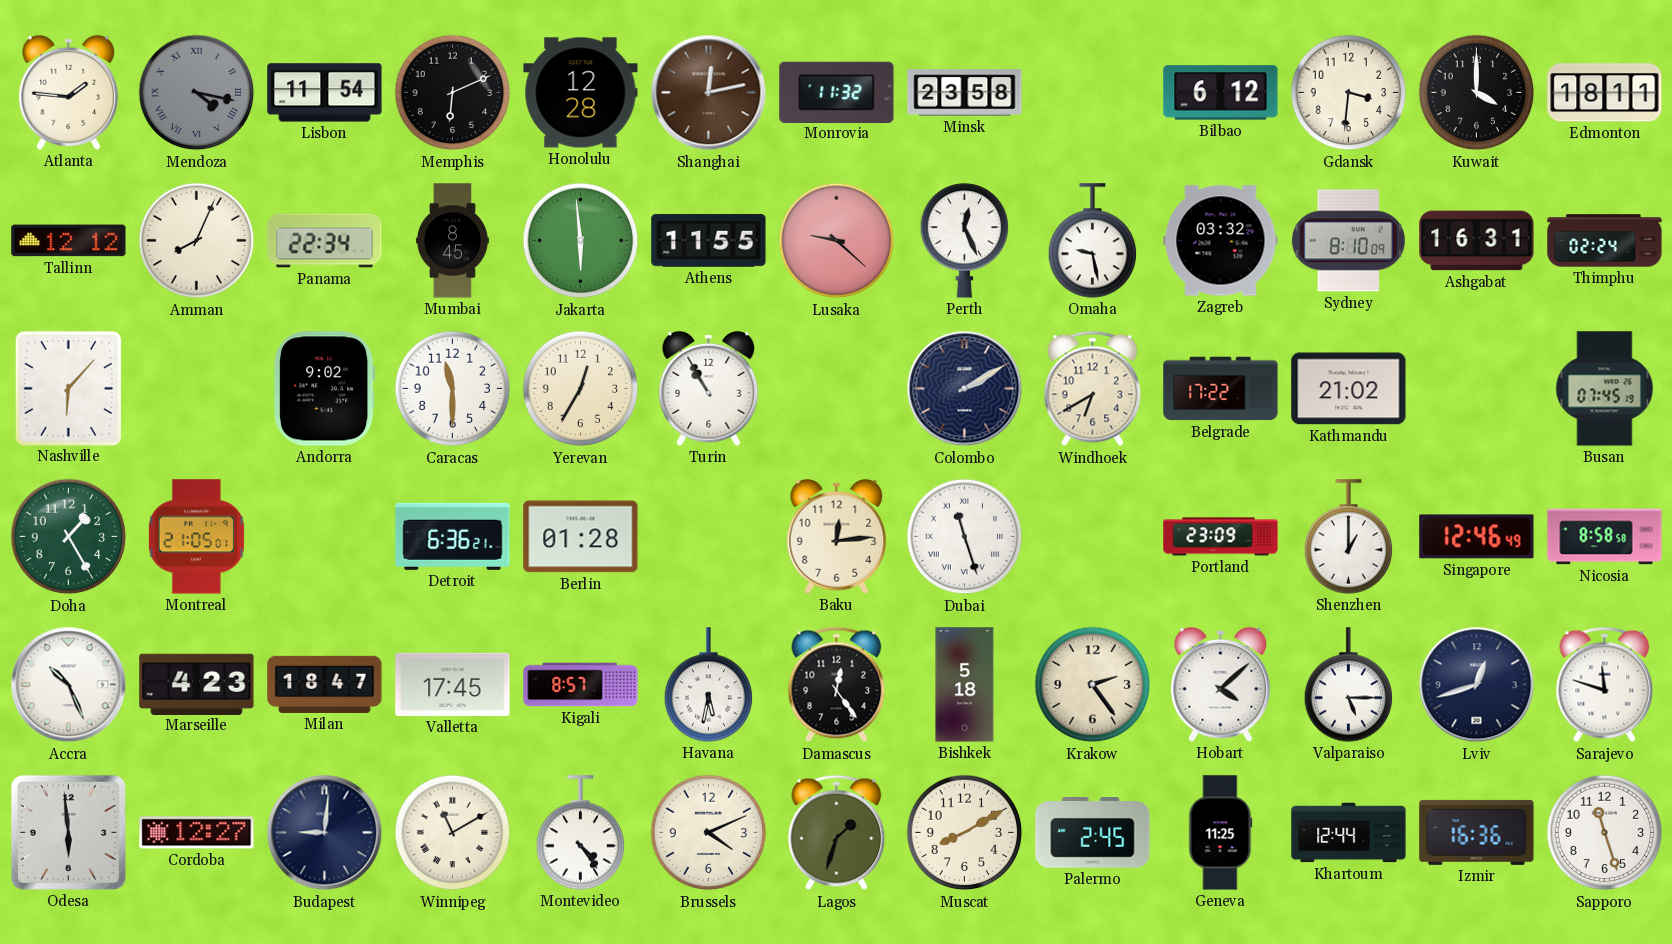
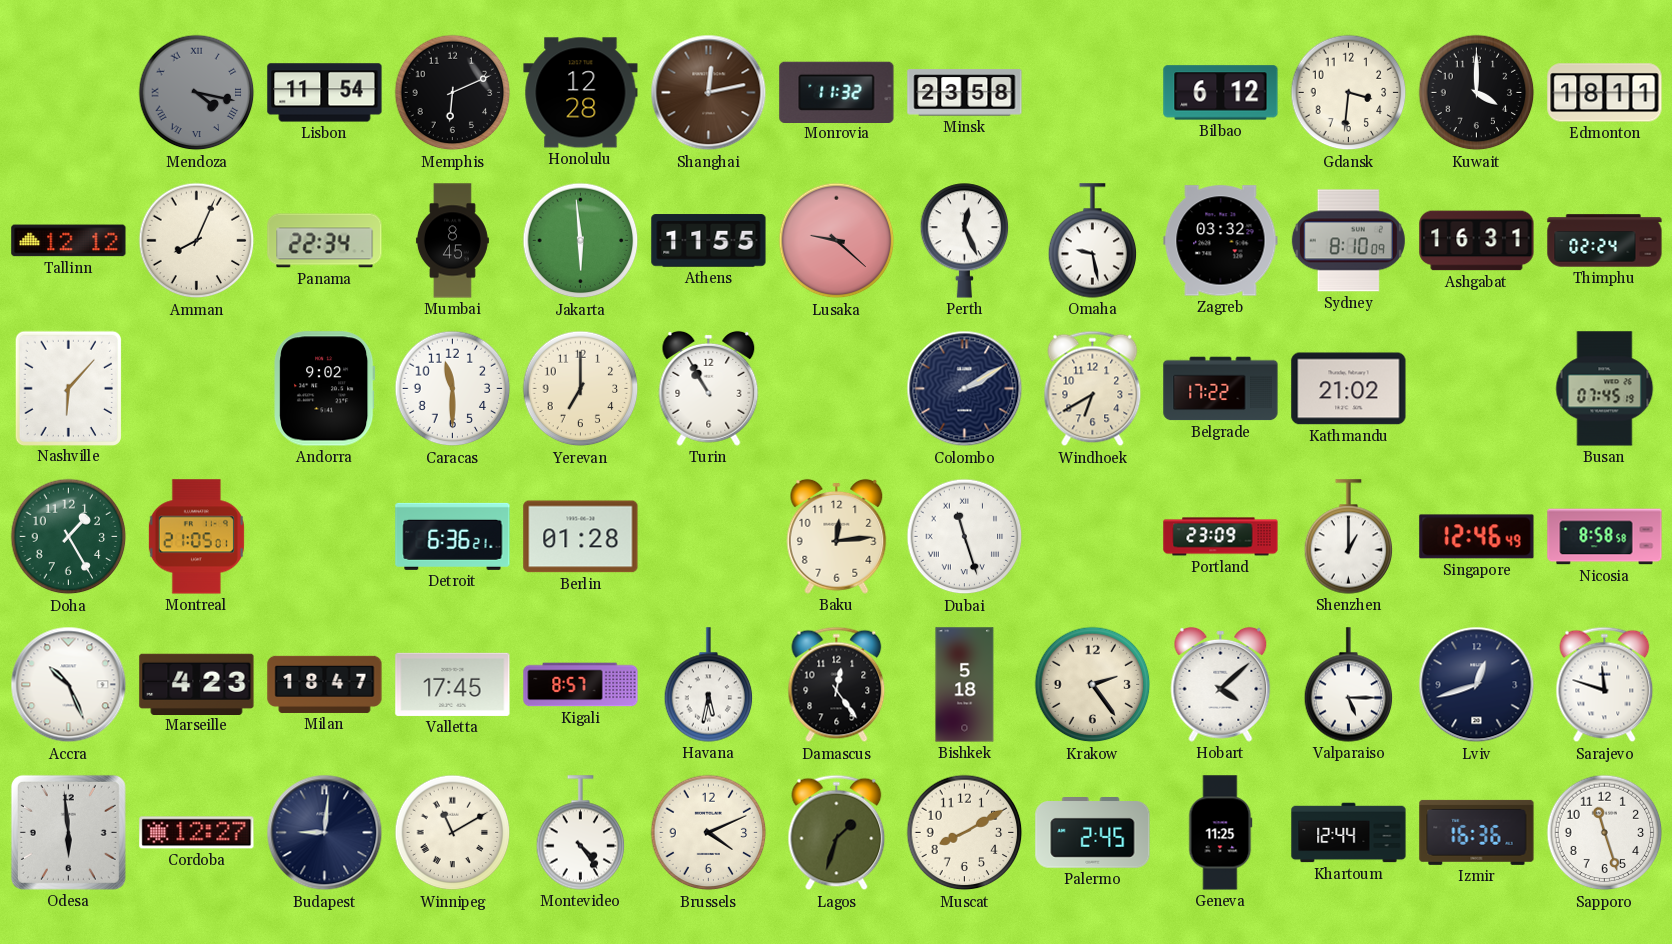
Atlanta: 1:46 -> none (69, 92)
Yerevan: 12:35 -> 7:00 (581, 389)
